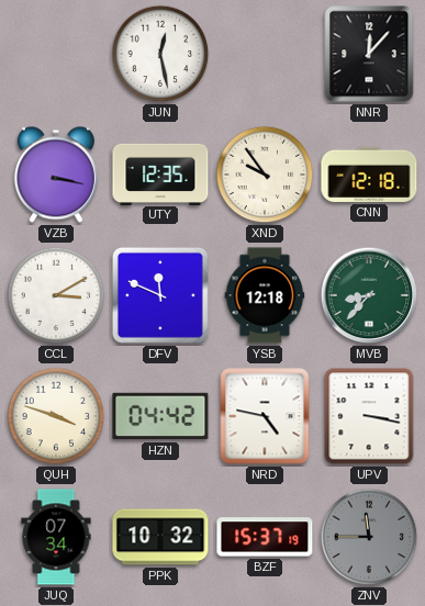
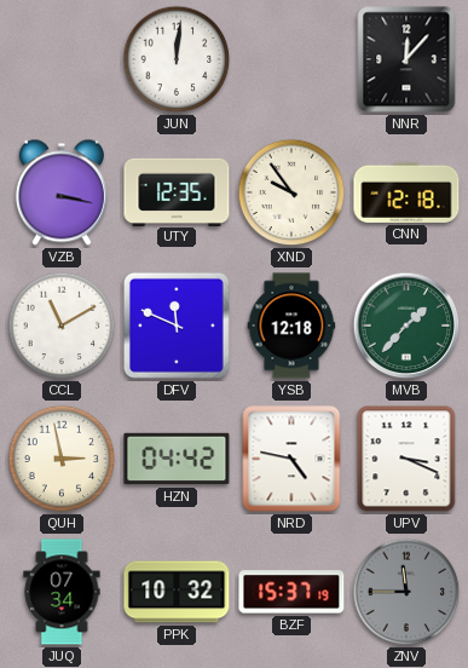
JUN: 12:28 -> 12:01 (177, 59)
CCL: 3:10 -> 11:10 (62, 326)
MVB: 8:37 -> 1:37 (406, 326)
QUH: 3:48 -> 2:58 (62, 459)
UPV: 3:17 -> 3:19 (406, 459)
